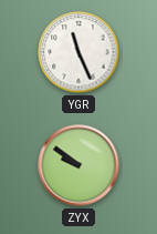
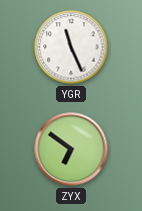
ZYX: 9:51 -> 6:51 (71, 149)
